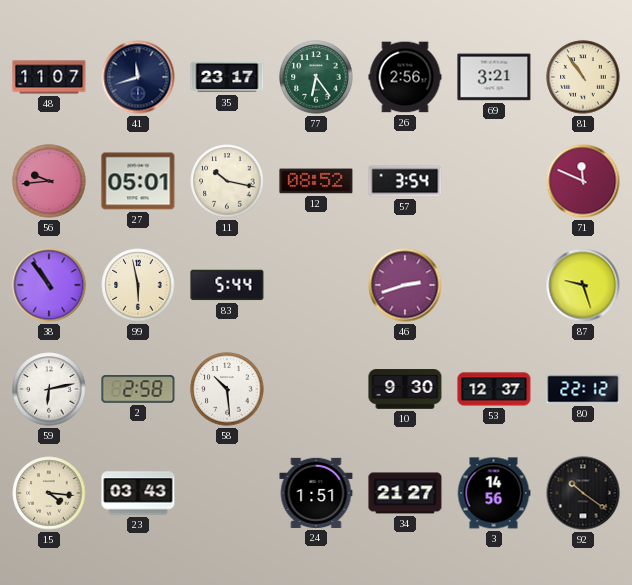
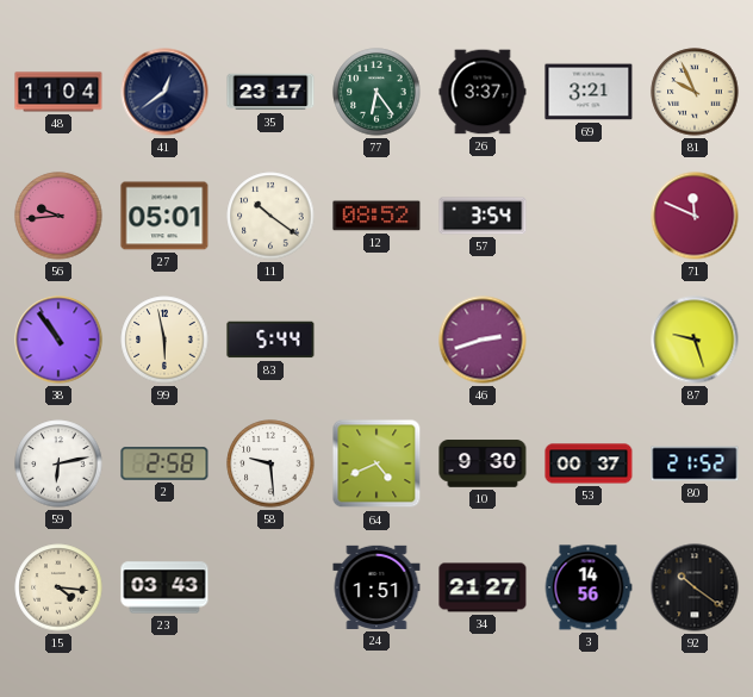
48: 11:07 -> 11:04 (58, 92)
41: 11:42 -> 12:39 (164, 92)
26: 2:56 -> 3:37 (483, 92)
81: 10:54 -> 9:56 (695, 92)
11: 10:17 -> 10:21 (270, 216)
58: 10:29 -> 9:29 (270, 463)
64: none -> 4:41 (376, 463)
53: 12:37 -> 00:37 (589, 463)
80: 22:12 -> 21:52 (695, 463)
